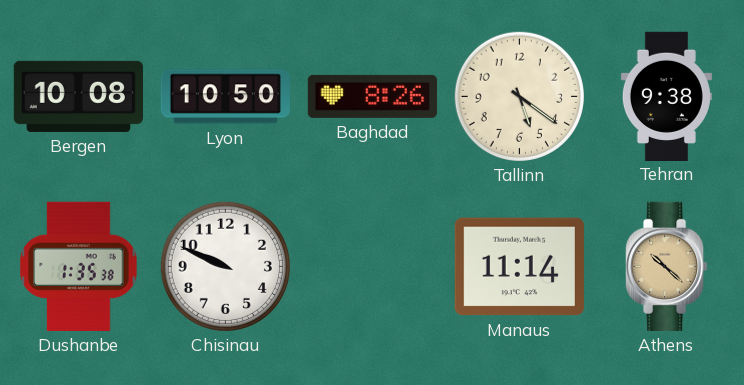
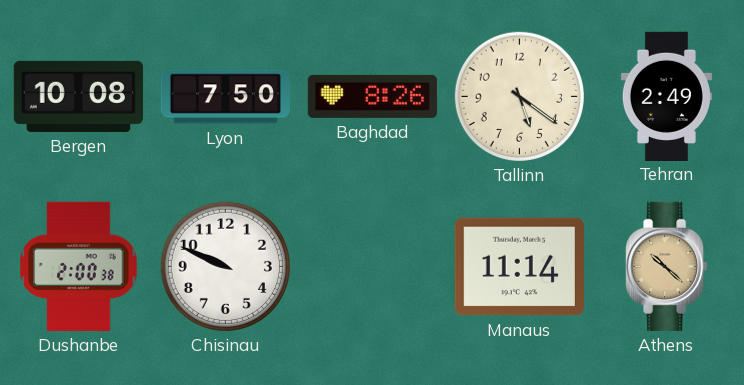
Lyon: 10:50 -> 7:50 (225, 97)
Tehran: 9:38 -> 2:49 (666, 96)
Dushanbe: 1:35 -> 2:00 (79, 266)
